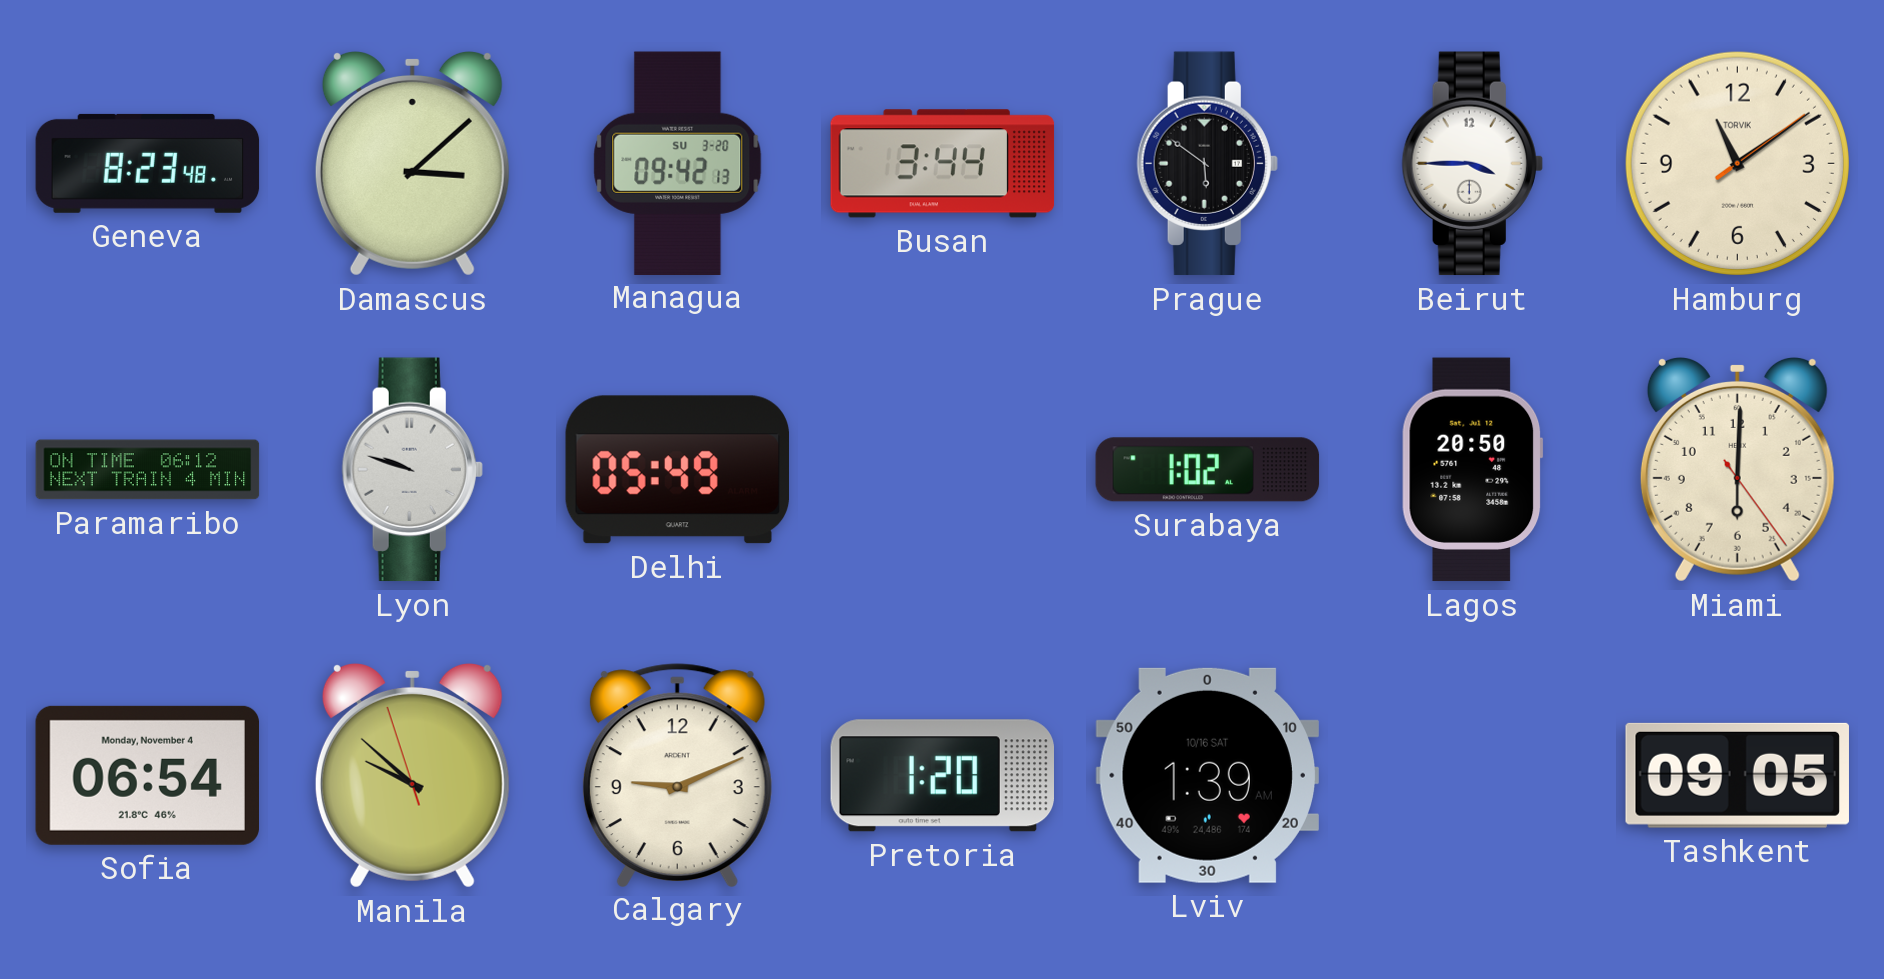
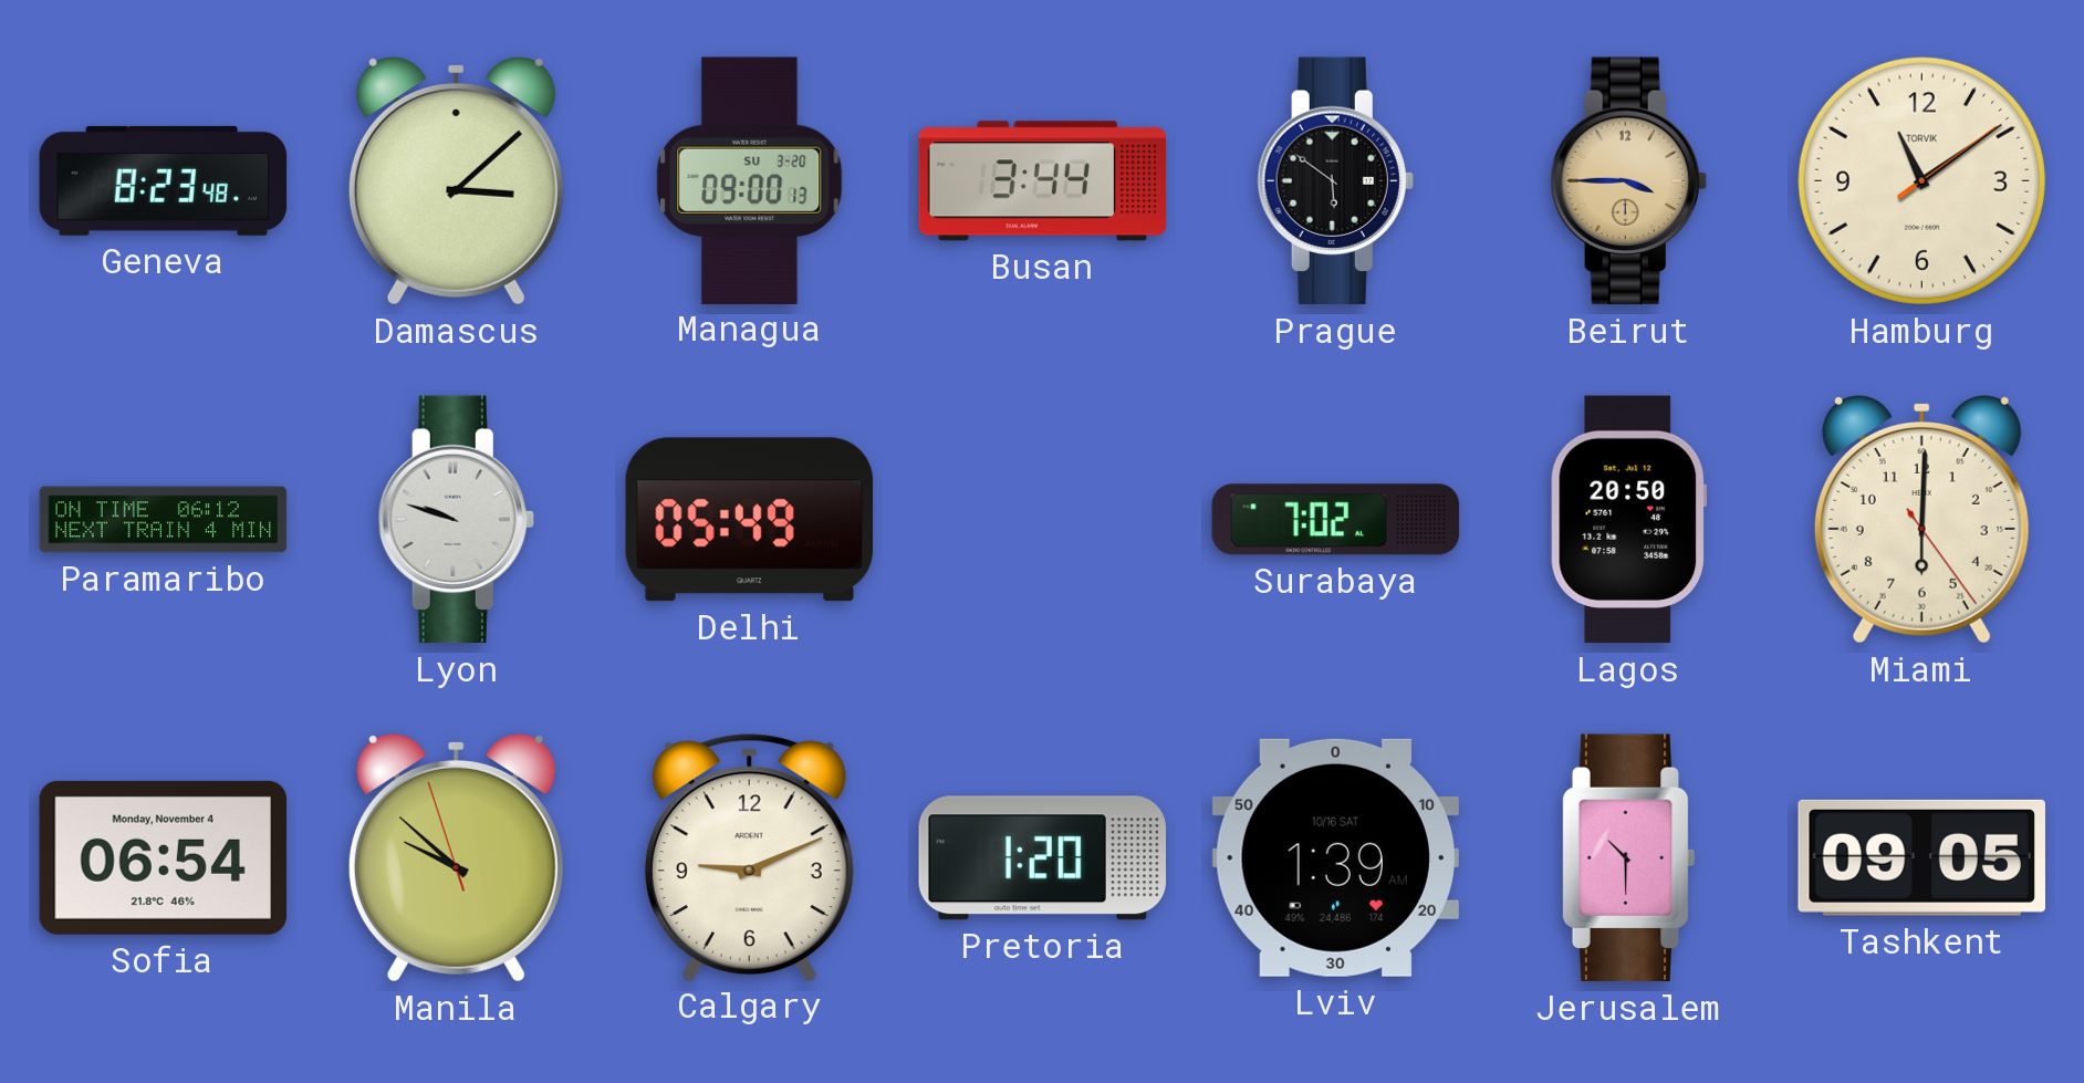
Managua: 09:42 -> 09:00 (750, 180)
Beirut dial: white -> champagne (1628, 181)
Surabaya: 1:02 -> 7:02 (1336, 520)
Jerusalem: none -> 10:30 (1628, 858)
